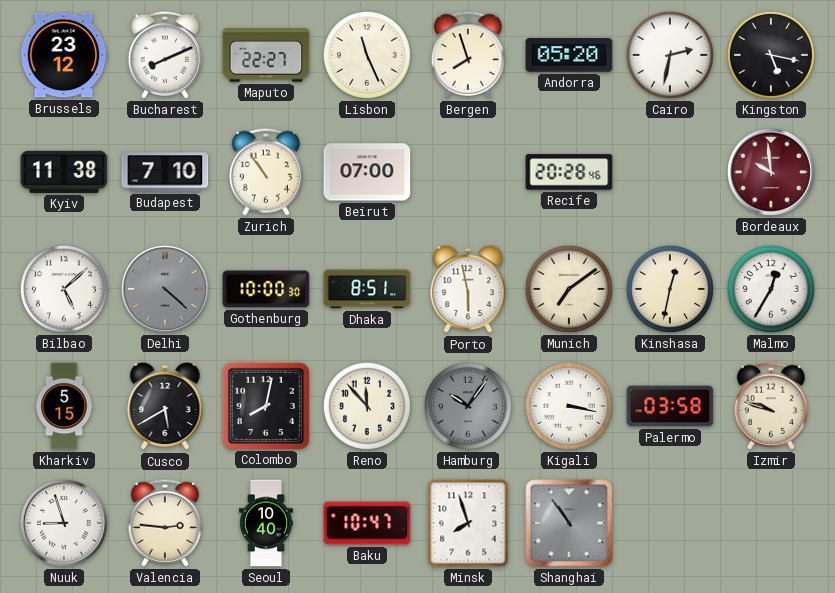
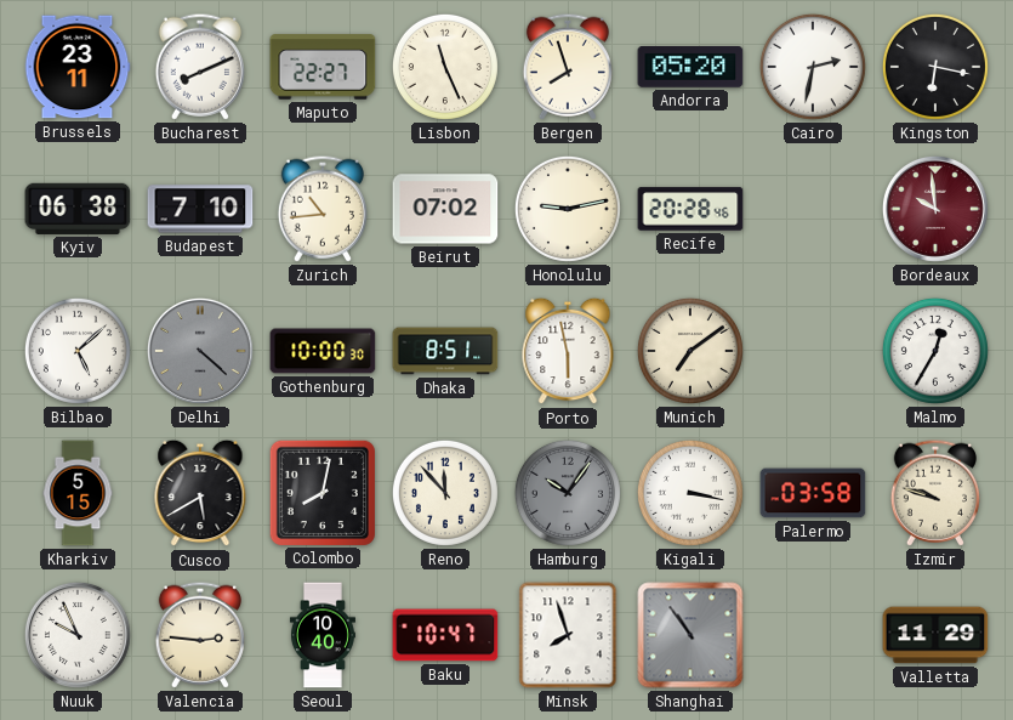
Brussels: 23:12 -> 23:11 (78, 67)
Kingston: 5:17 -> 6:17 (935, 67)
Kyiv: 11:38 -> 06:38 (78, 209)
Zurich: 10:54 -> 10:44 (323, 209)
Beirut: 07:00 -> 07:02 (445, 209)
Honolulu: none -> 9:13 (568, 209)
Kinshasa: 12:32 -> none (670, 289)
Nuuk: 8:57 -> 9:56 (78, 635)
Valletta: none -> 11:29 (935, 635)
